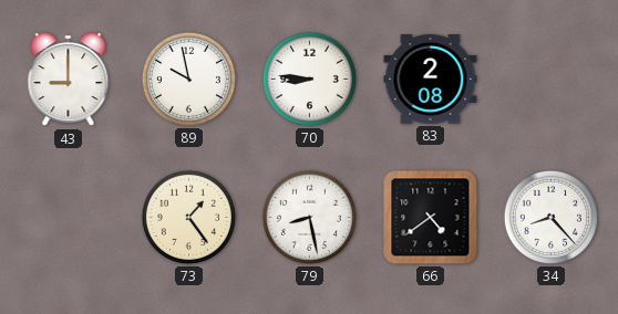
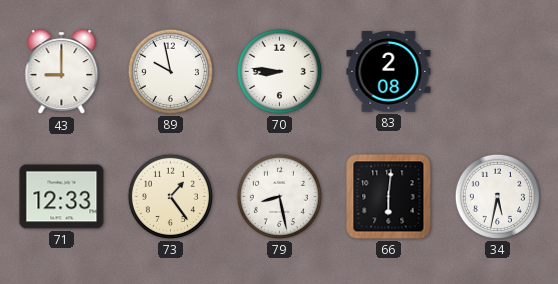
71: none -> 12:33 (62, 197)
66: 4:39 -> 6:01 (389, 197)
34: 8:23 -> 5:32 (497, 196)
